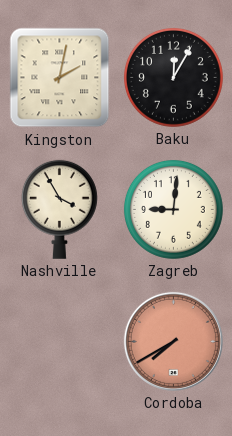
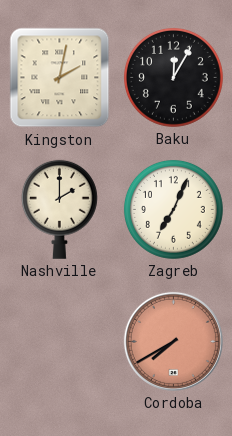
Nashville: 3:55 -> 2:00 (59, 209)
Zagreb: 9:01 -> 7:04 (173, 209)
